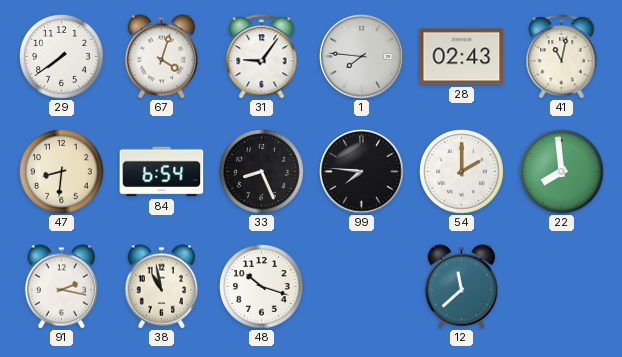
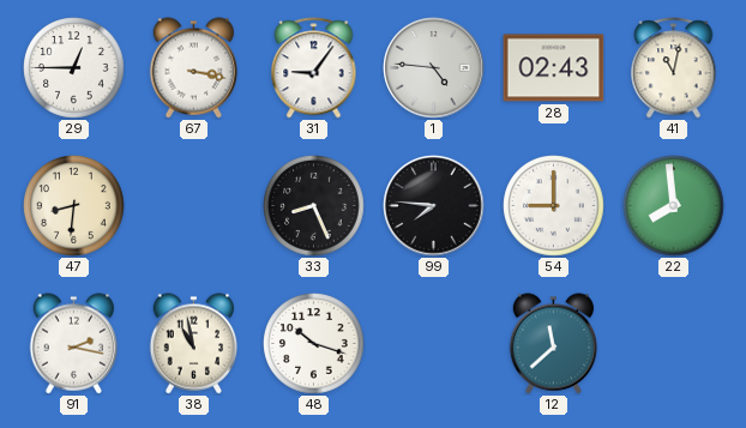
29: 7:39 -> 12:45 (74, 68)
67: 4:03 -> 3:17 (194, 68)
1: 7:46 -> 4:46 (434, 68)
84: 6:54 -> none (162, 172)
54: 2:00 -> 9:00 (554, 206)
